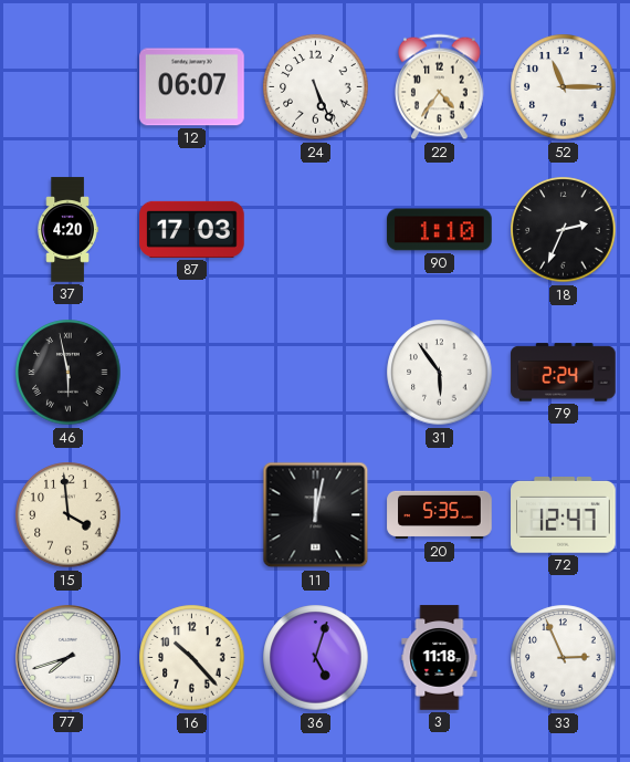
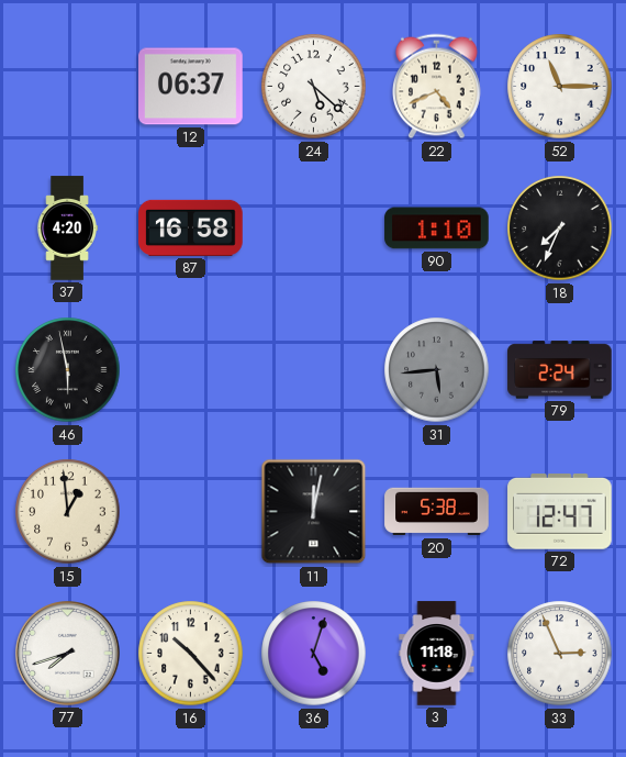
12: 06:07 -> 06:37 (191, 87)
24: 5:26 -> 5:22 (314, 87)
22: 4:36 -> 4:41 (437, 87)
87: 17:03 -> 16:58 (191, 227)
18: 2:34 -> 7:34 (560, 229)
31: 5:54 -> 5:44 (437, 370)
31 dial: white -> grey (437, 370)
15: 3:59 -> 12:59 (68, 512)
20: 5:35 -> 5:38 (437, 512)
